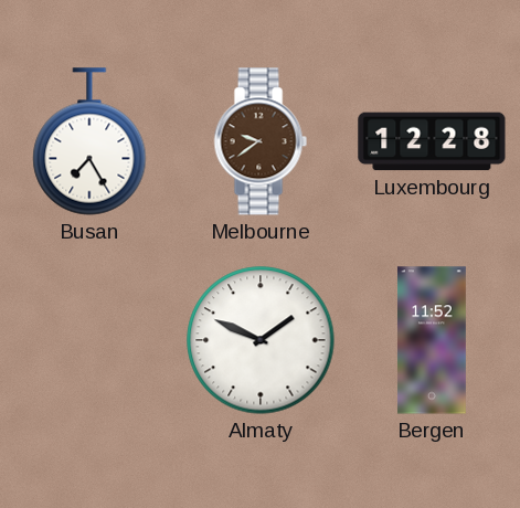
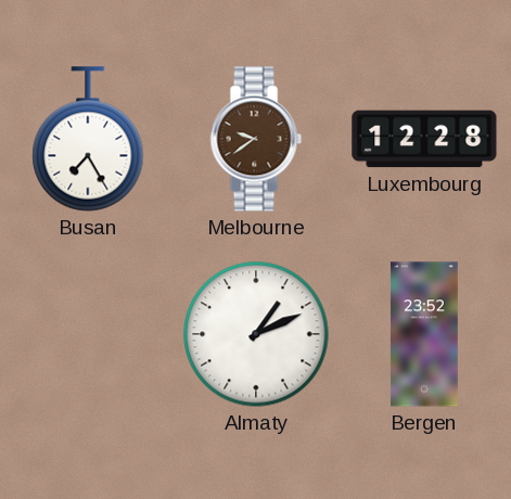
Almaty: 1:49 -> 1:11 (256, 334)
Bergen: 11:52 -> 23:52 (424, 334)
